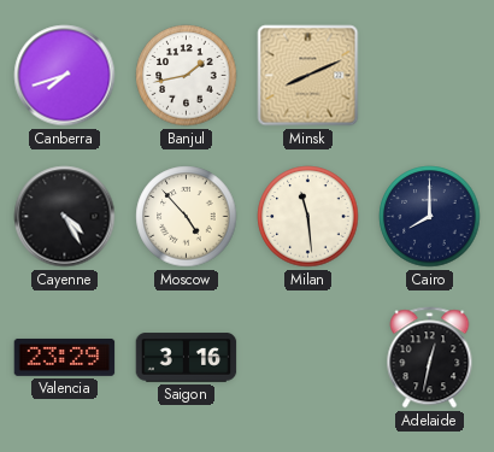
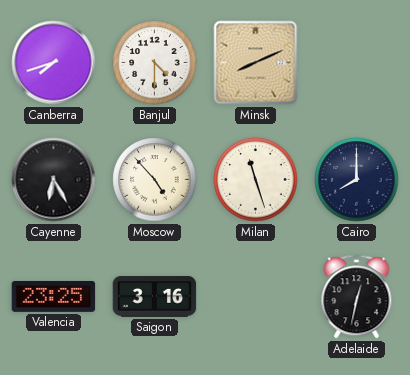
Banjul: 1:43 -> 4:30 (155, 63)
Cayenne: 4:25 -> 6:25 (54, 180)
Milan: 11:29 -> 11:27 (256, 180)
Valencia: 23:29 -> 23:25 (54, 296)
